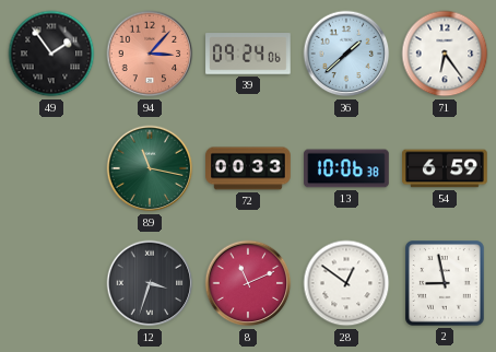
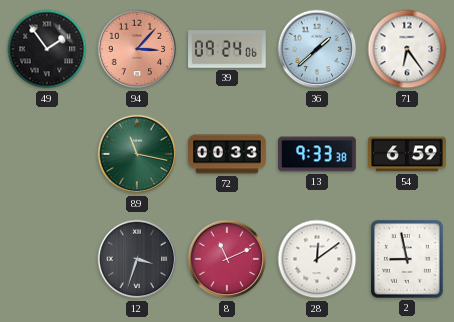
13: 10:06 -> 9:33 (317, 154)
28: 12:51 -> 12:09 (317, 259)
